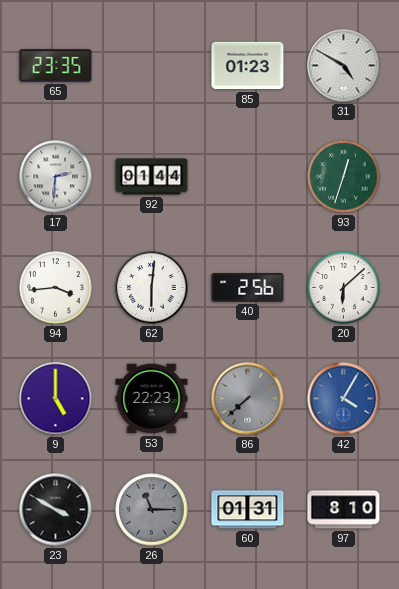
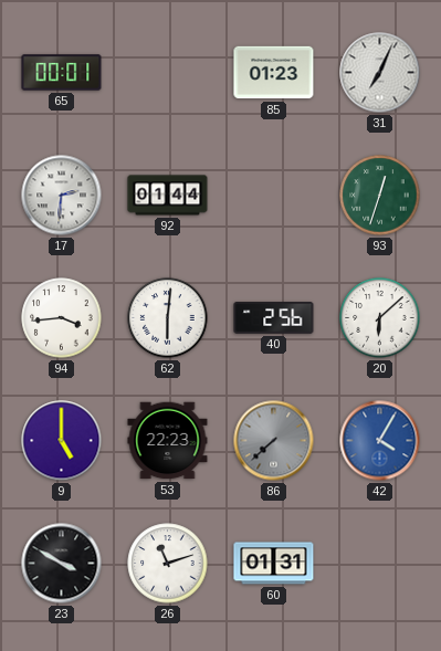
65: 23:35 -> 00:01 (62, 73)
31: 4:50 -> 7:04 (380, 73)
26: 11:15 -> 11:12 (168, 564)
26 dial: grey -> white (168, 564)
97: 8:10 -> none (344, 510)
